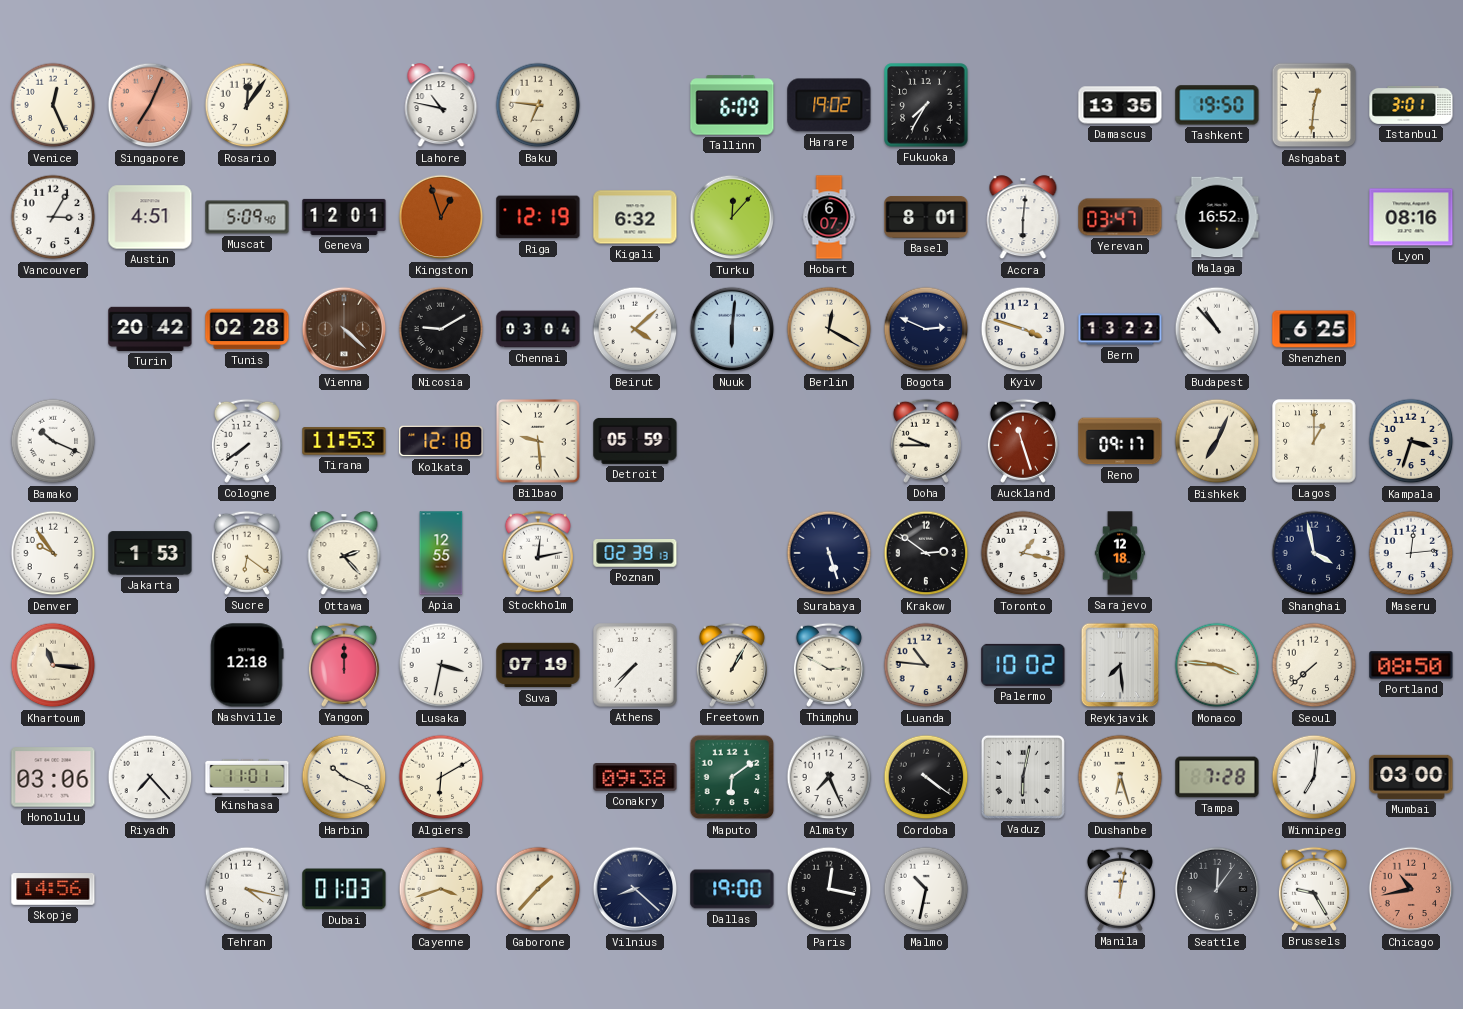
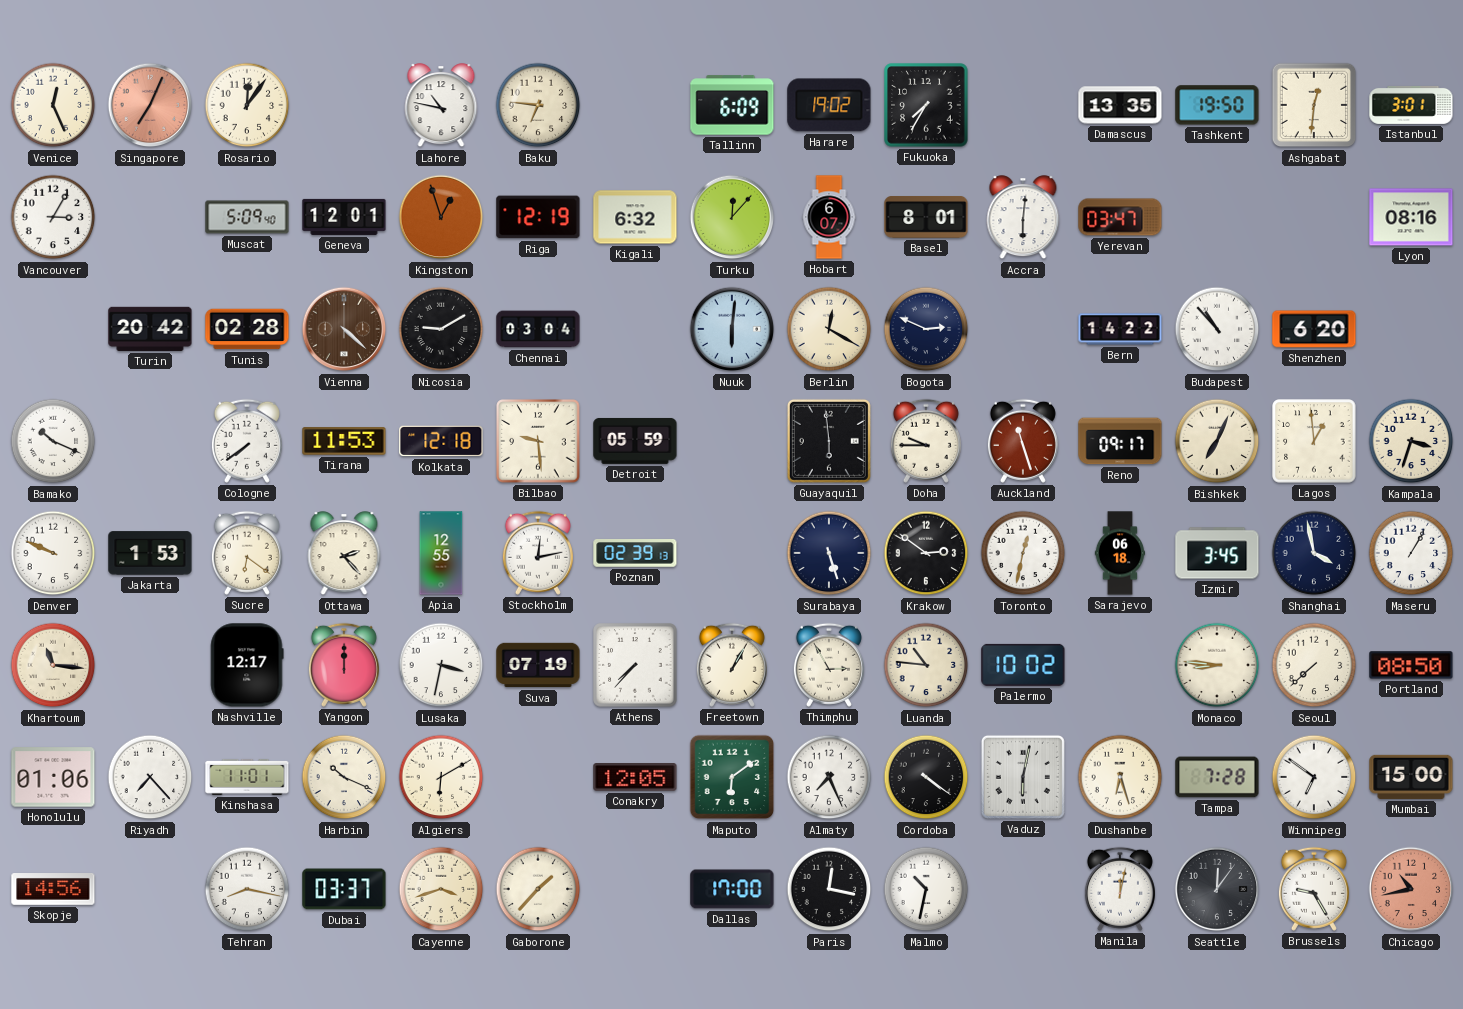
Austin: 4:51 -> none (150, 217)
Malaga: 16:52 -> none (1217, 217)
Beirut: 4:08 -> none (635, 329)
Kyiv: 3:48 -> none (1023, 329)
Bern: 13:22 -> 14:22 (1120, 329)
Shenzhen: 6:25 -> 6:20 (1314, 329)
Guayaquil: none -> 5:59 (829, 441)
Lagos: 1:00 -> 12:59 (1314, 441)
Denver: 9:54 -> 9:49 (53, 553)
Toronto: 1:17 -> 12:32 (1023, 553)
Sarajevo: 12:18 -> 06:18 (1120, 553)
Izmir: none -> 3:45 (1217, 553)
Maseru: 12:14 -> 1:05 (1411, 553)
Nashville: 12:18 -> 12:17 (247, 665)
Thimphu: 2:50 -> 2:55 (829, 665)
Reykjavik: 7:29 -> none (1120, 665)
Monaco: 3:46 -> 8:46 (1217, 665)
Honolulu: 03:06 -> 01:06 (53, 777)
Conakry: 09:38 -> 12:05 (635, 778)
Winnipeg: 7:01 -> 6:51 (1314, 777)
Mumbai: 03:00 -> 15:00 (1411, 777)
Tehran: 4:17 -> 8:17 (247, 889)
Dubai: 01:03 -> 03:37 (344, 889)
Vilnius: 8:22 -> none (635, 889)
Dallas: 19:00 -> 17:00 (732, 889)
